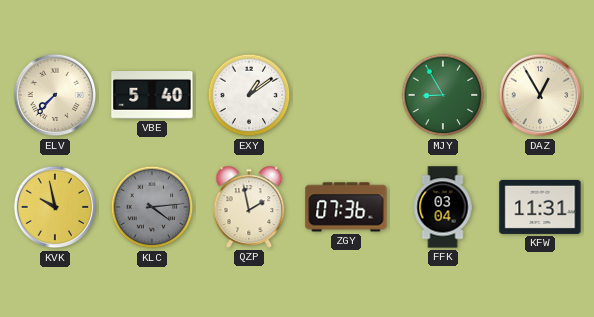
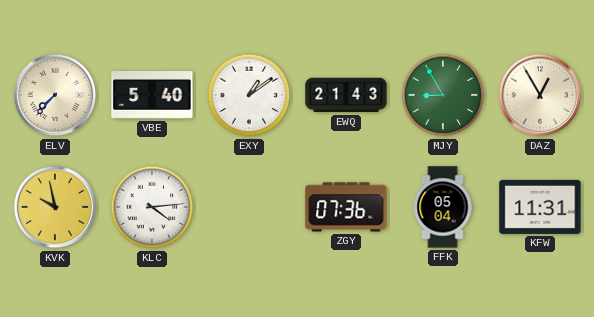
EWQ: none -> 21:43 (346, 95)
KLC dial: grey -> white (152, 207)
QZP: 1:58 -> none (249, 207)
FFK: 03:04 -> 05:04 (443, 207)
